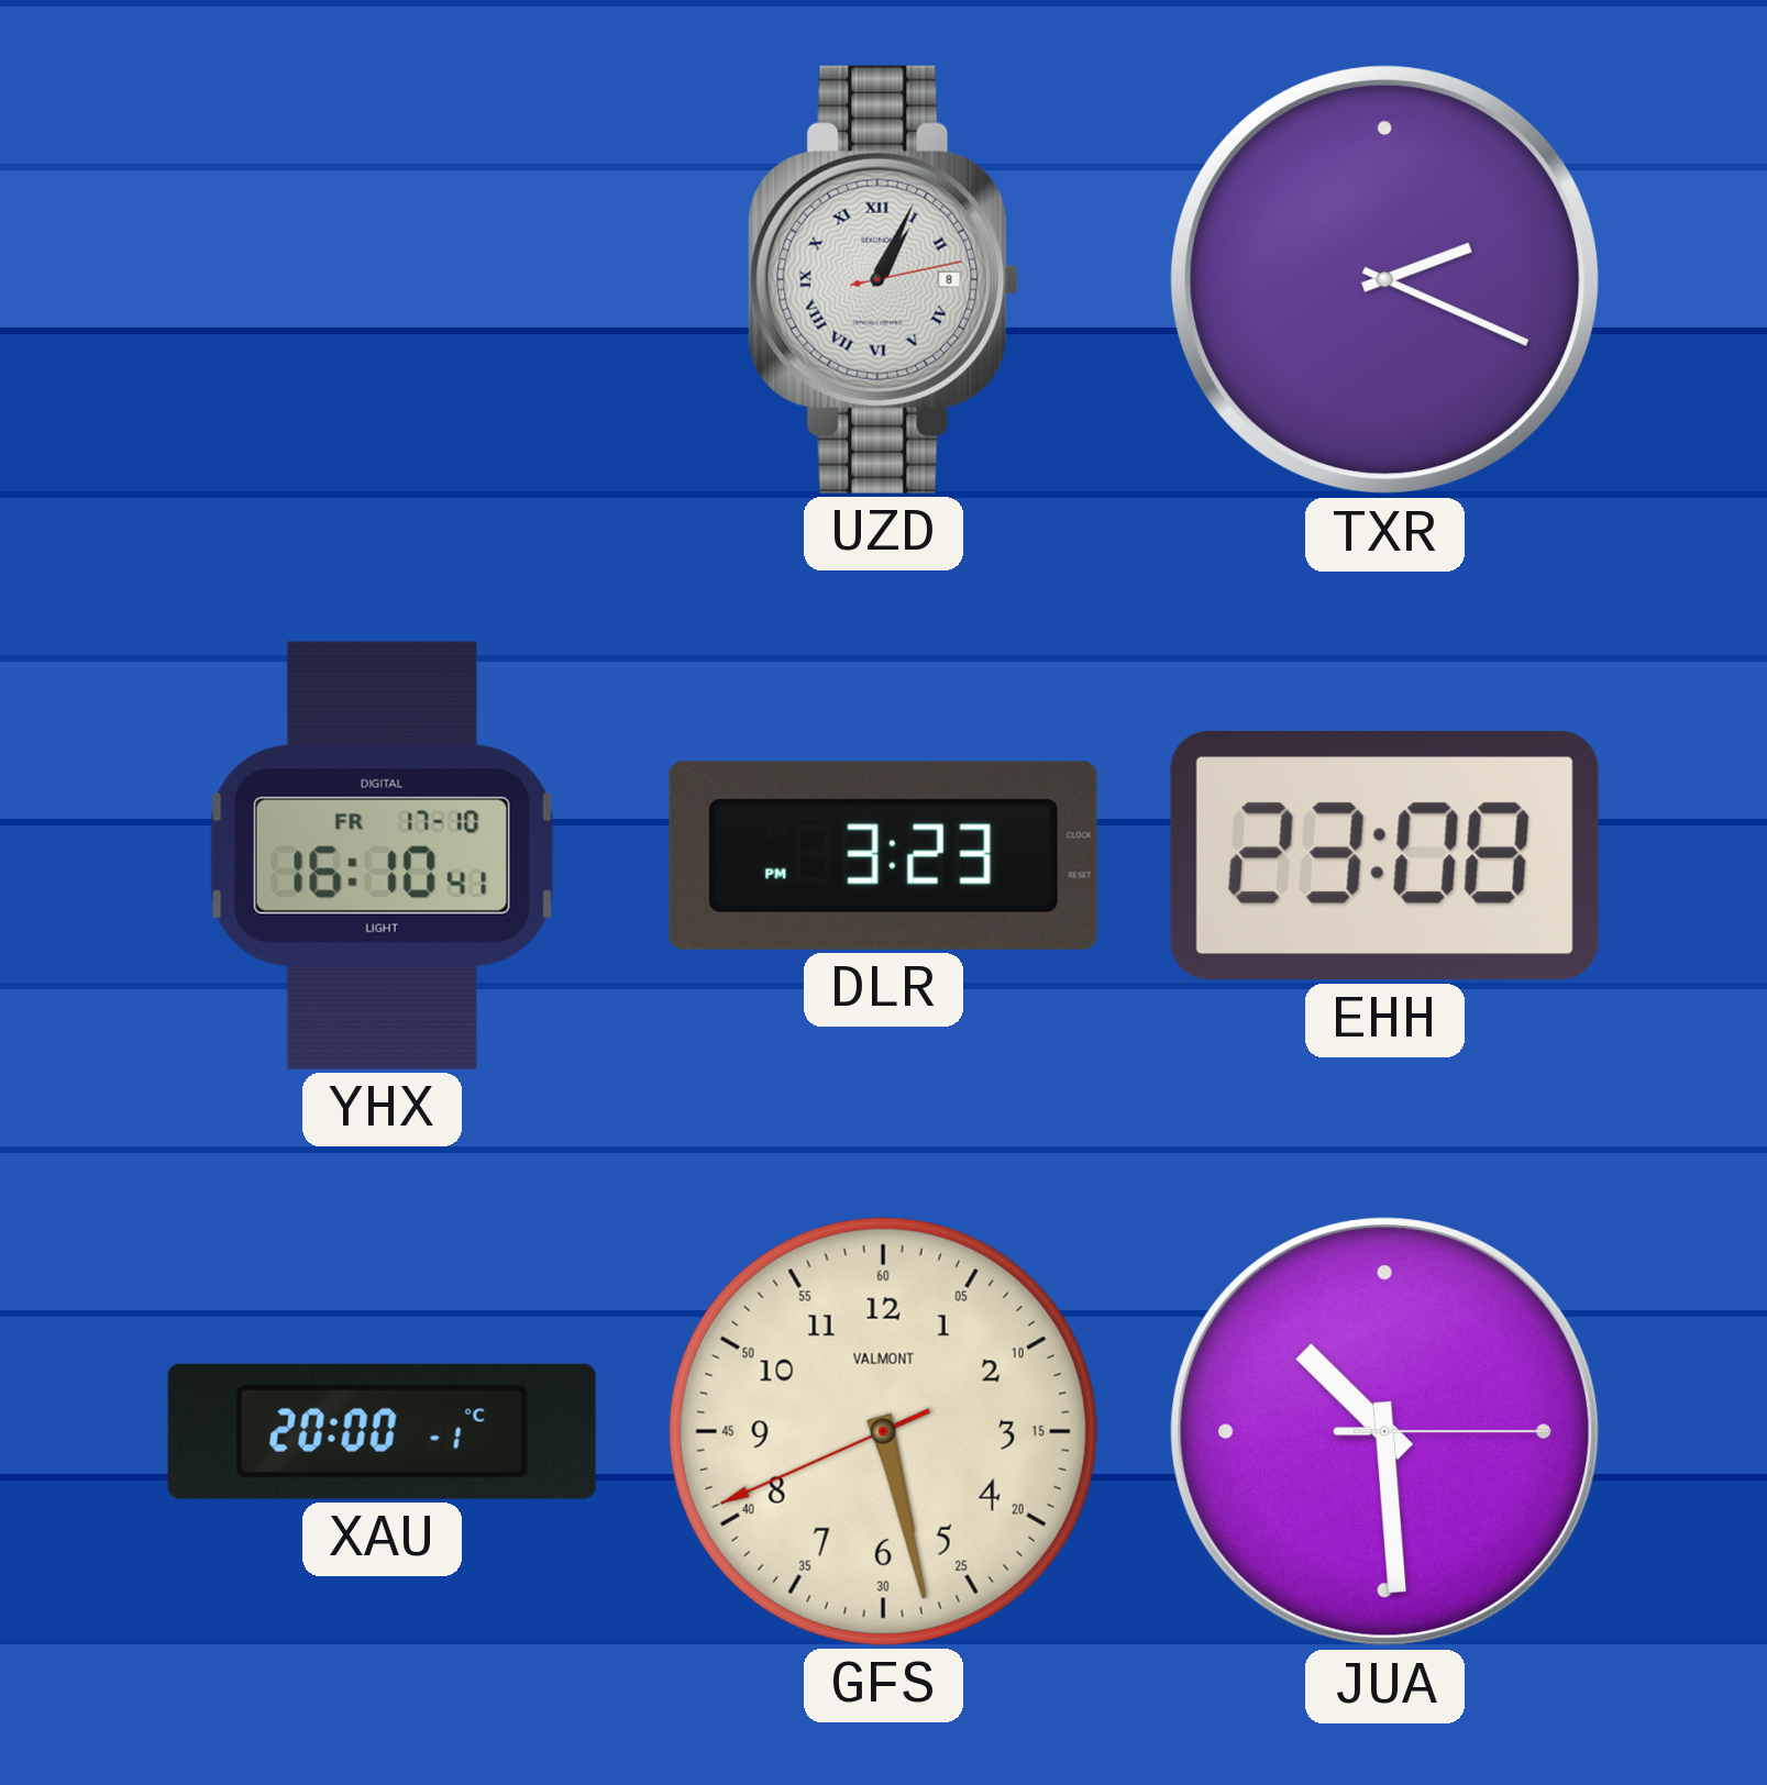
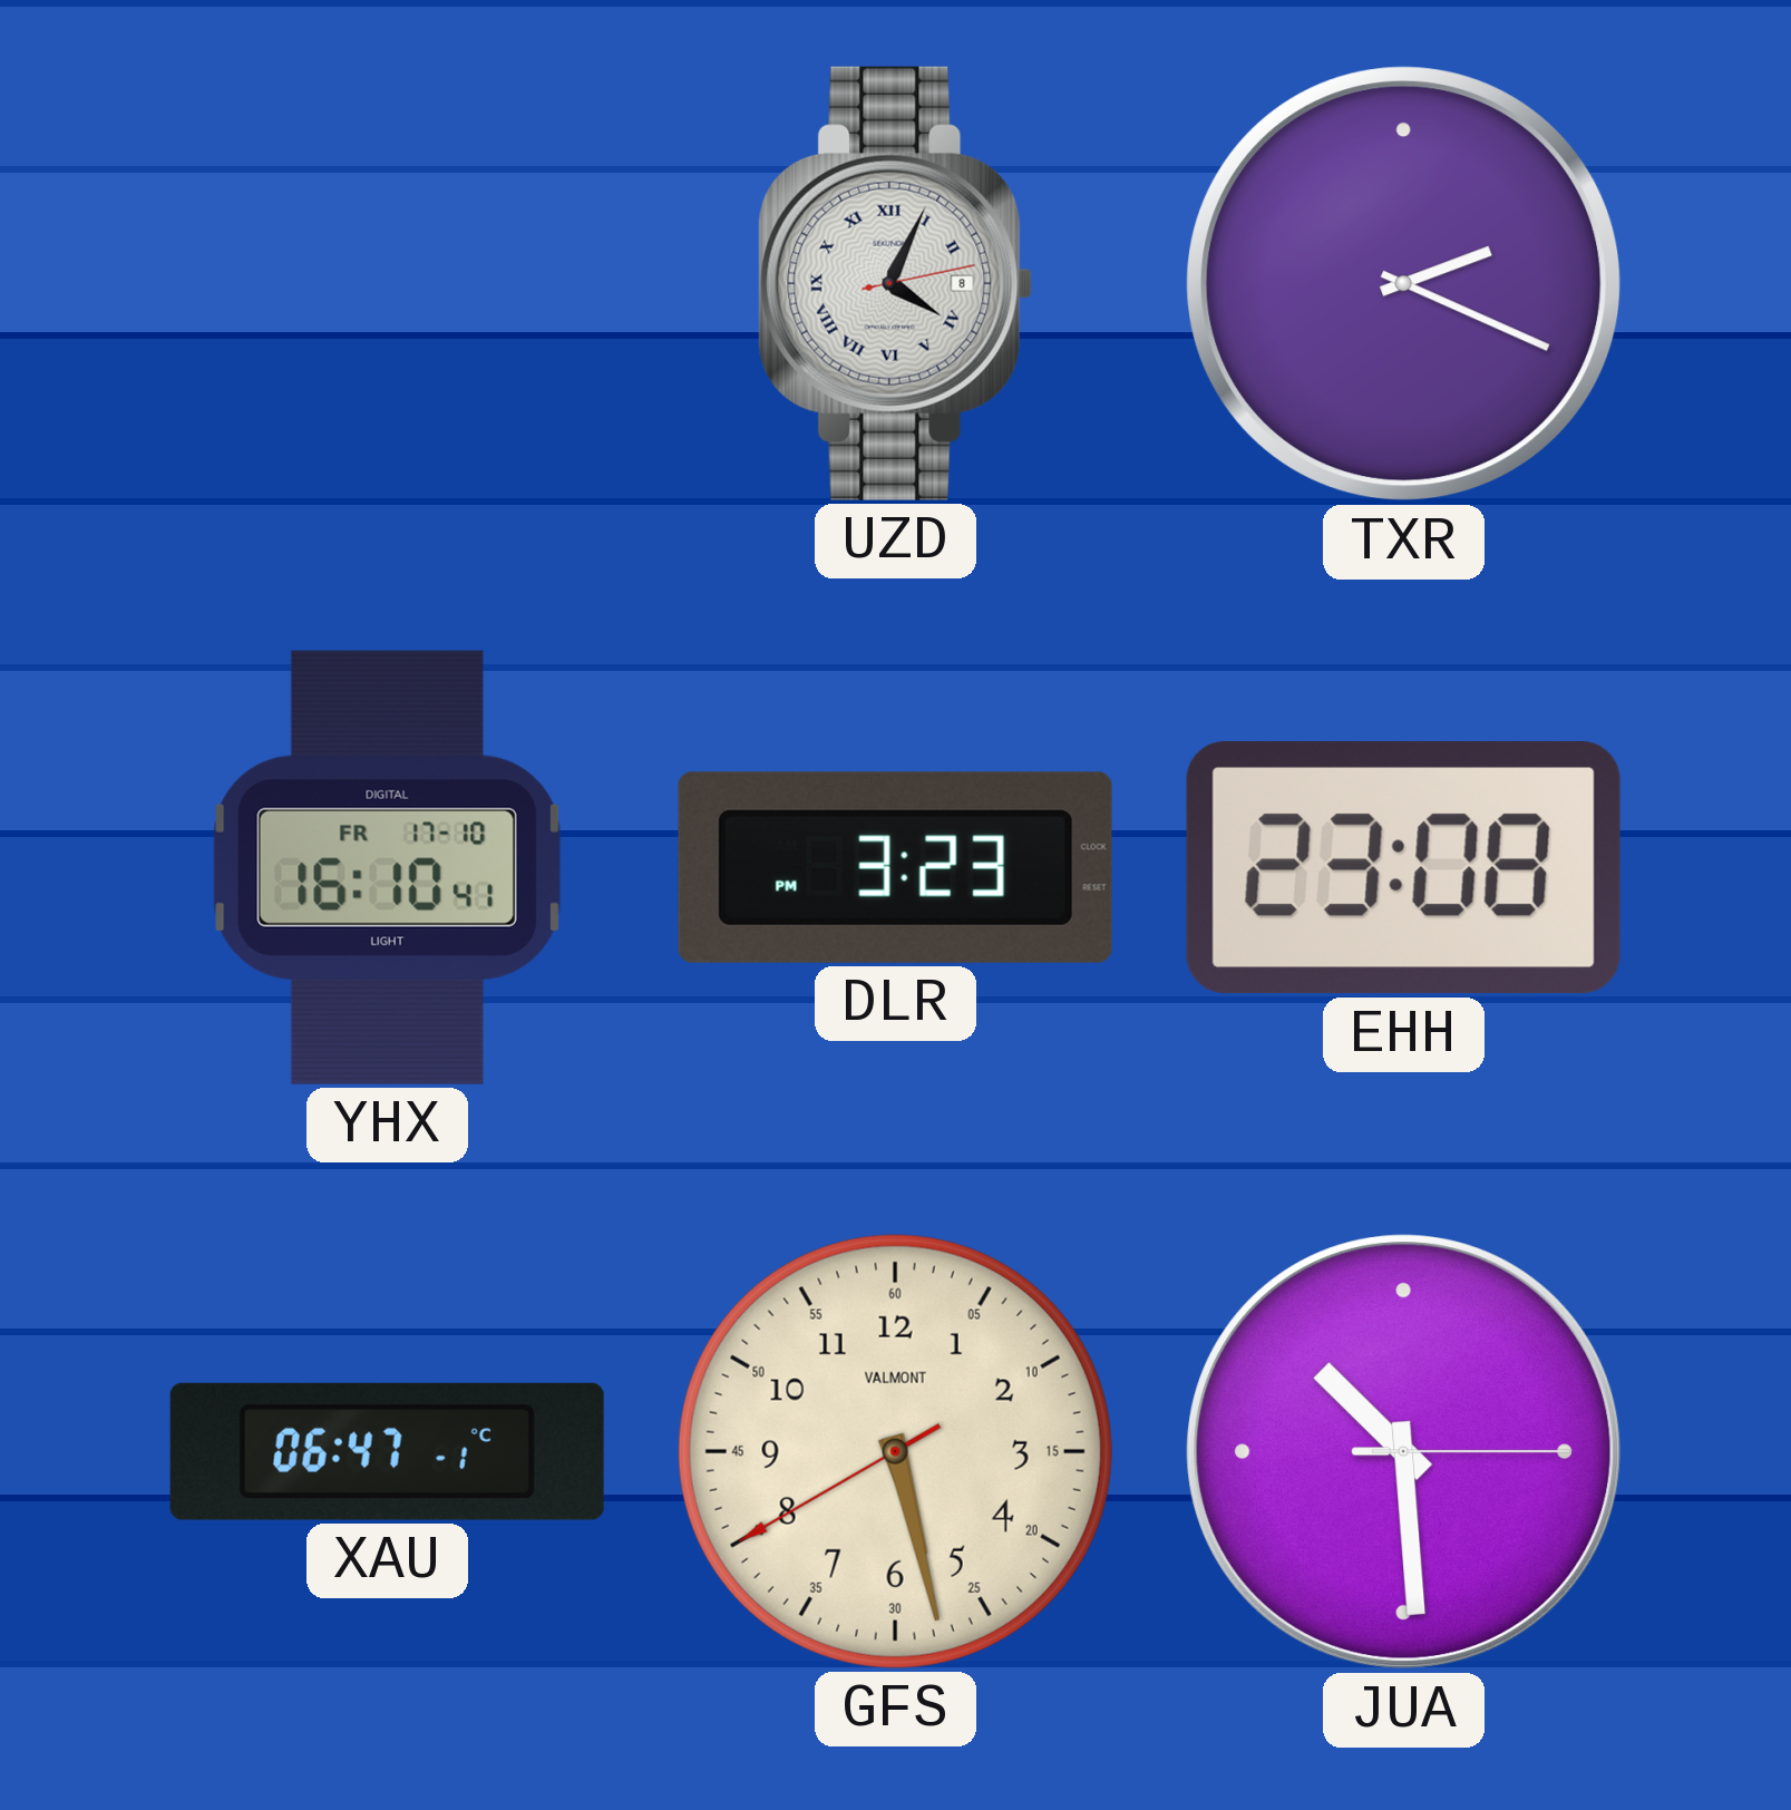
UZD: 1:04 -> 4:04 (896, 283)
XAU: 20:00 -> 06:47 (387, 1451)
GFS: 5:27:41 -> 5:27:40 (895, 1451)
